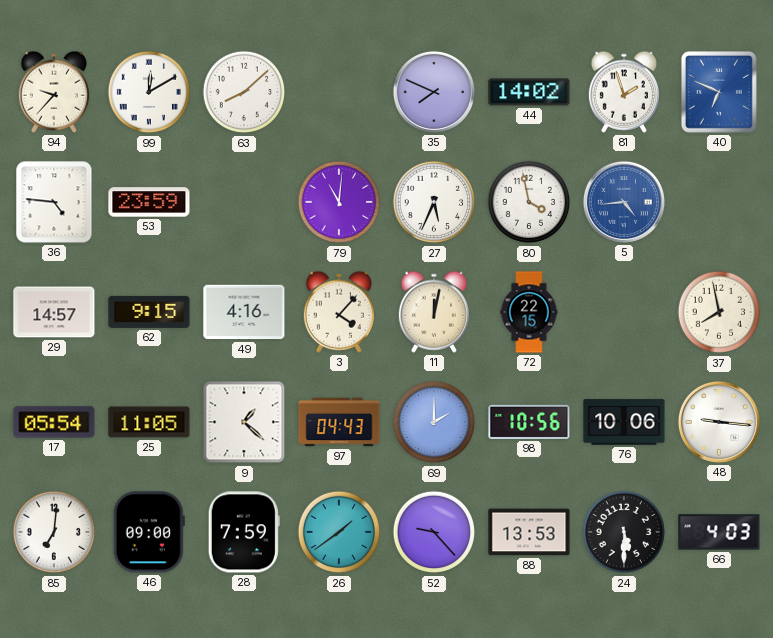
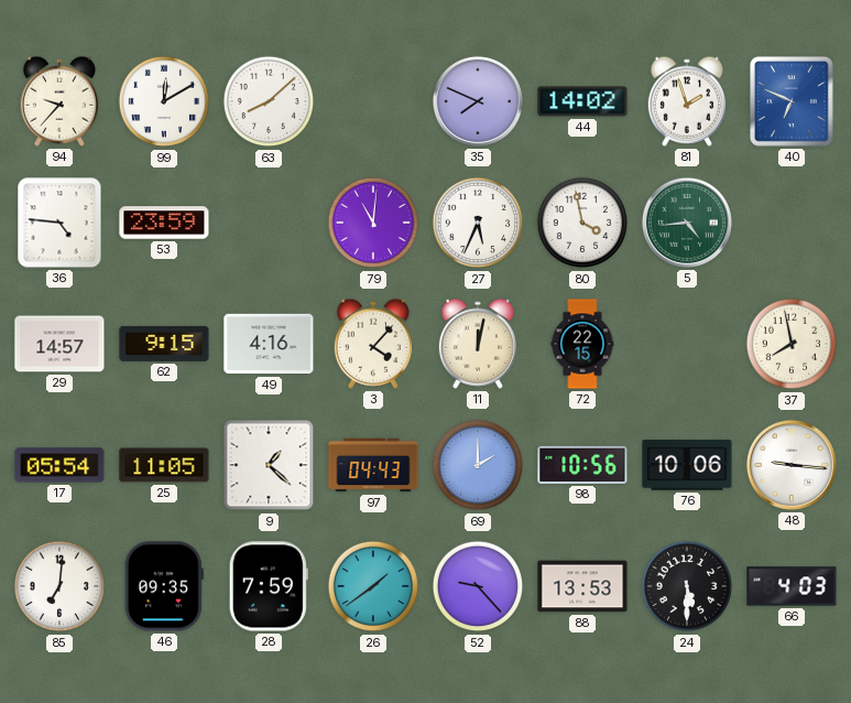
5 dial: blue -> green (687, 223)
46: 09:00 -> 09:35 (164, 586)
